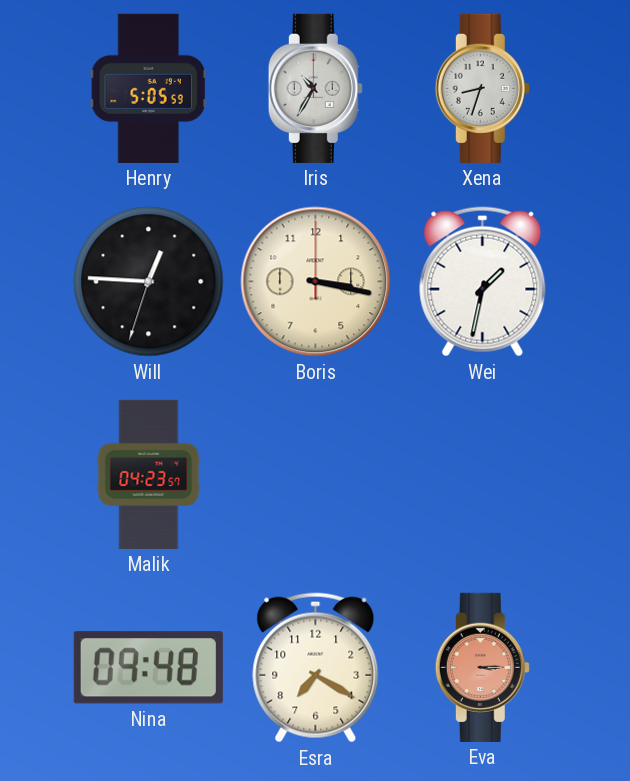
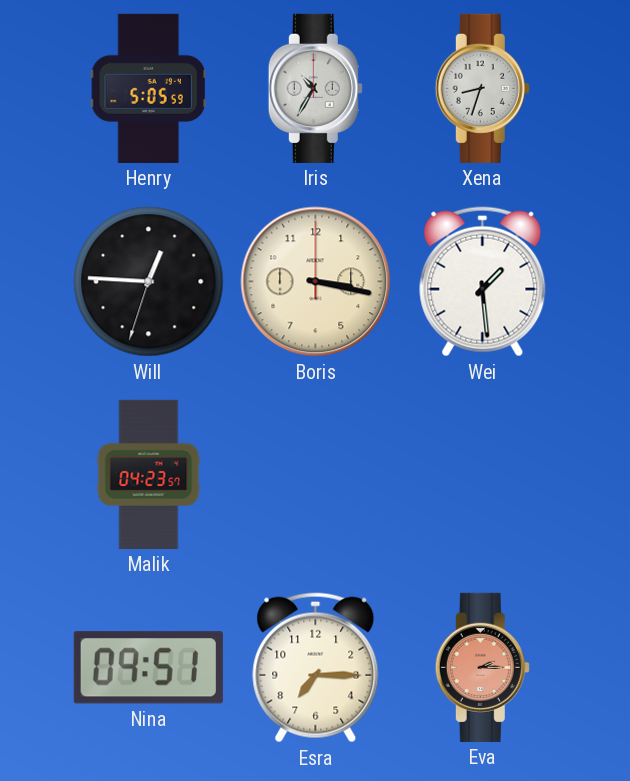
Wei: 1:32 -> 1:29 (483, 282)
Nina: 09:48 -> 09:51 (148, 668)
Esra: 7:20 -> 7:15 (316, 668)
Eva: 3:15 -> 2:15 (482, 667)
